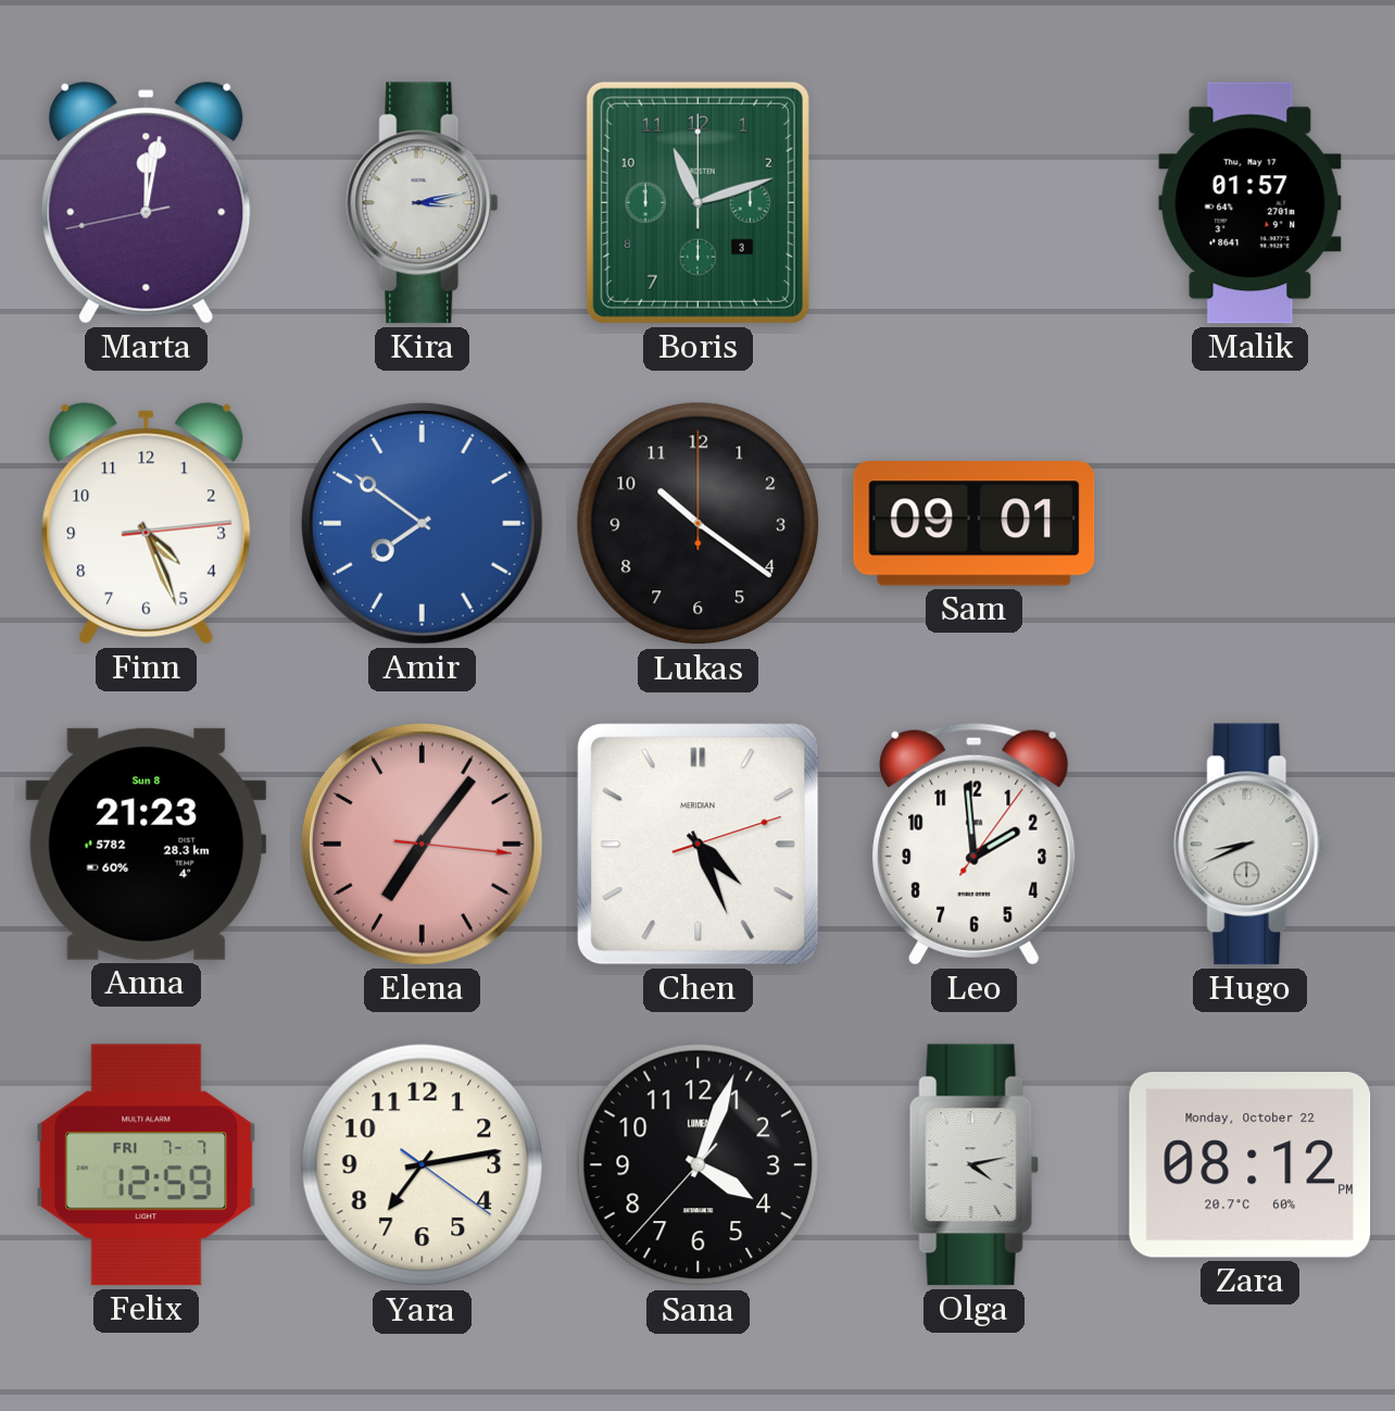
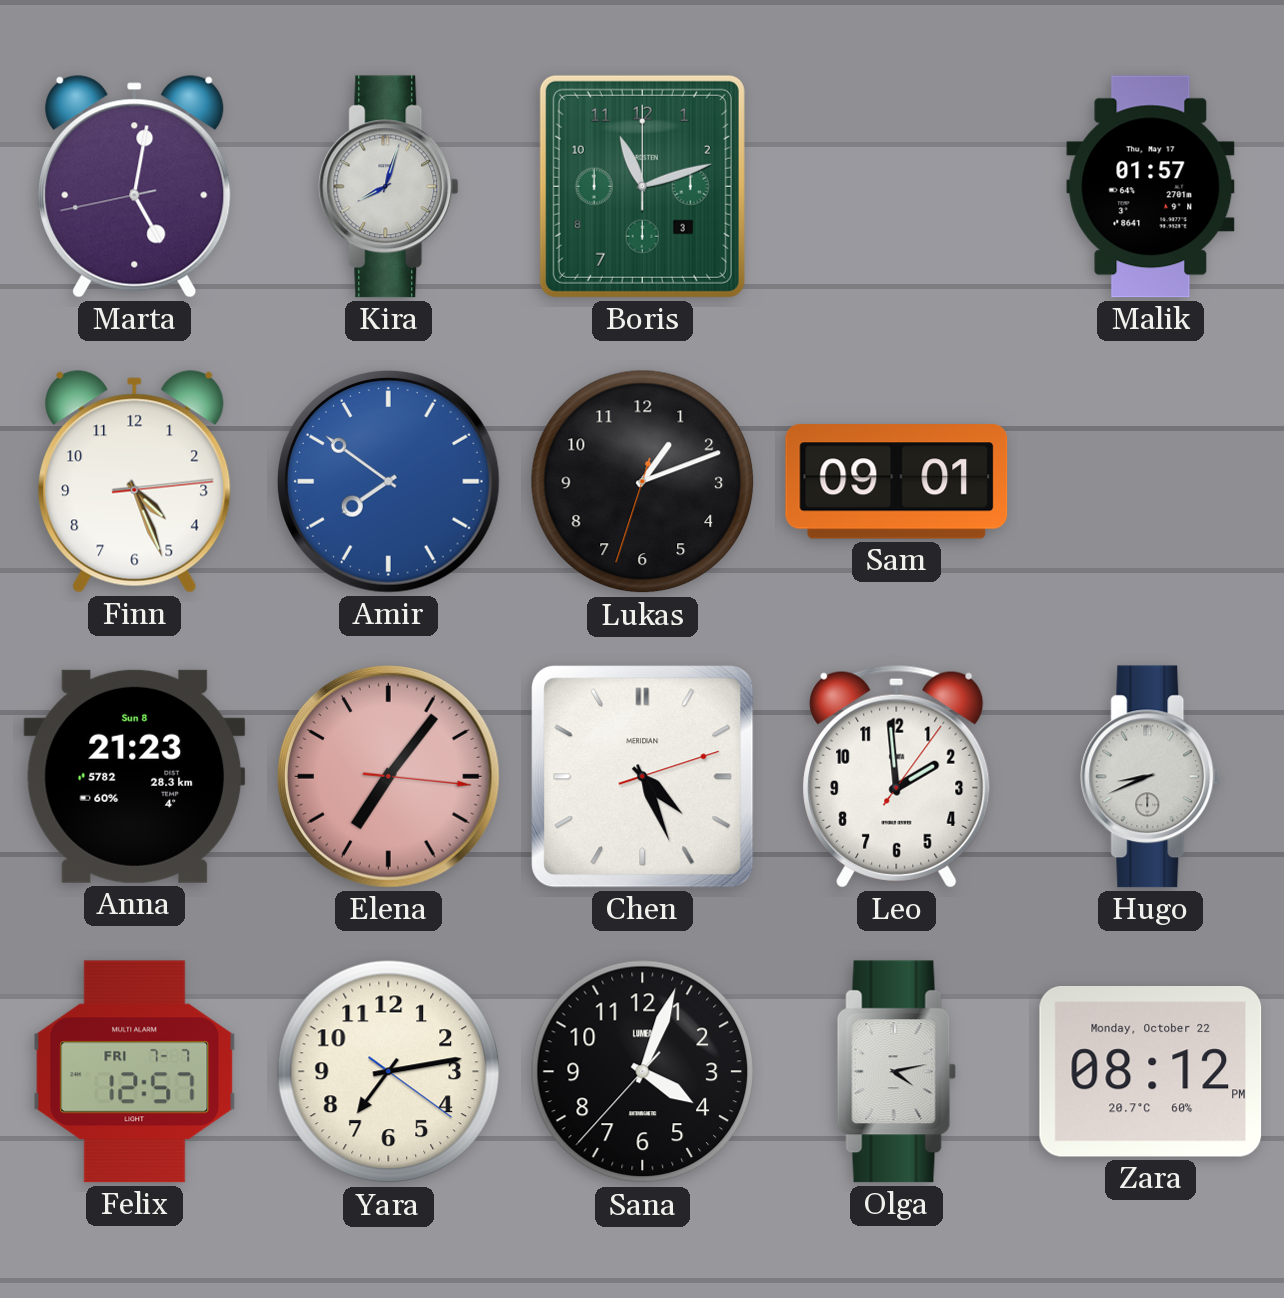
Marta: 12:01 -> 5:01 (135, 187)
Kira: 3:13 -> 8:03 (389, 187)
Lukas: 10:21 -> 1:11 (643, 482)
Felix: 12:59 -> 12:57 (135, 1072)
